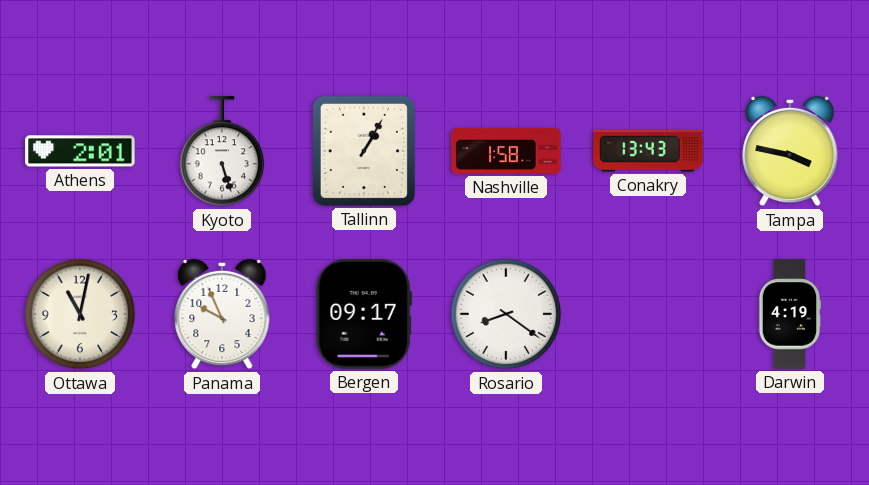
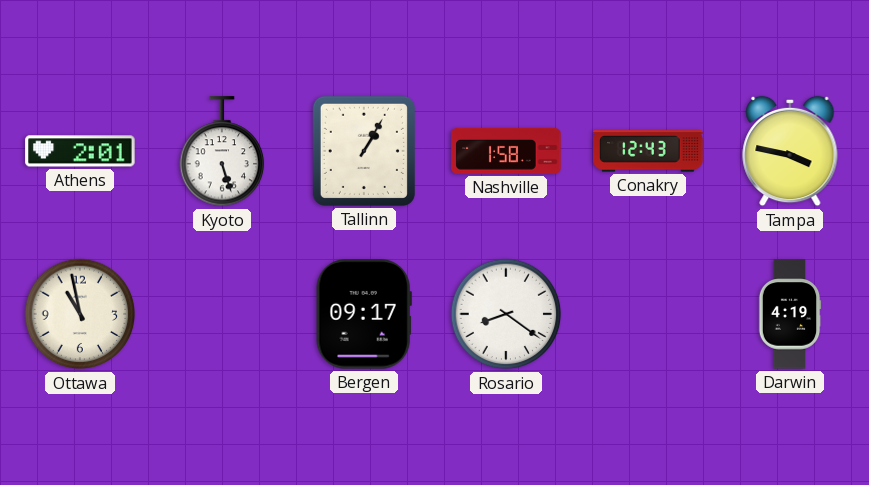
Conakry: 13:43 -> 12:43 (648, 151)
Ottawa: 11:02 -> 10:58 (80, 314)
Panama: 9:56 -> none (222, 314)
